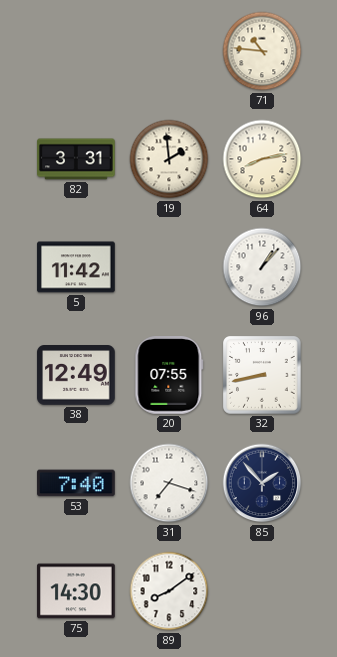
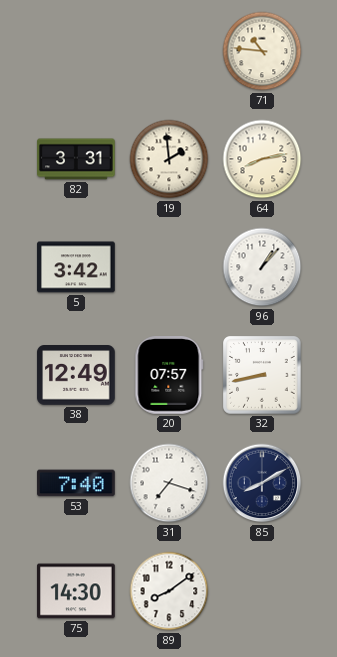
5: 11:42 -> 3:42 (76, 267)
20: 07:55 -> 07:57 (169, 376)
85: 1:53 -> 8:10 (262, 483)
